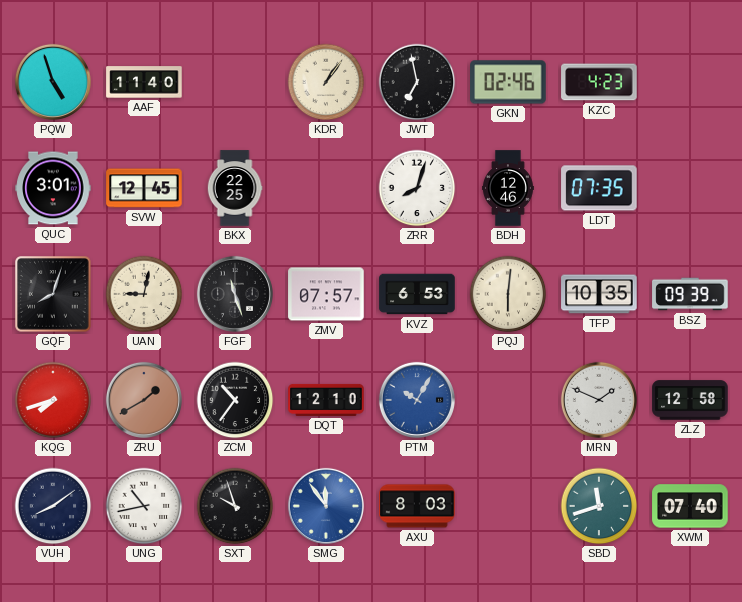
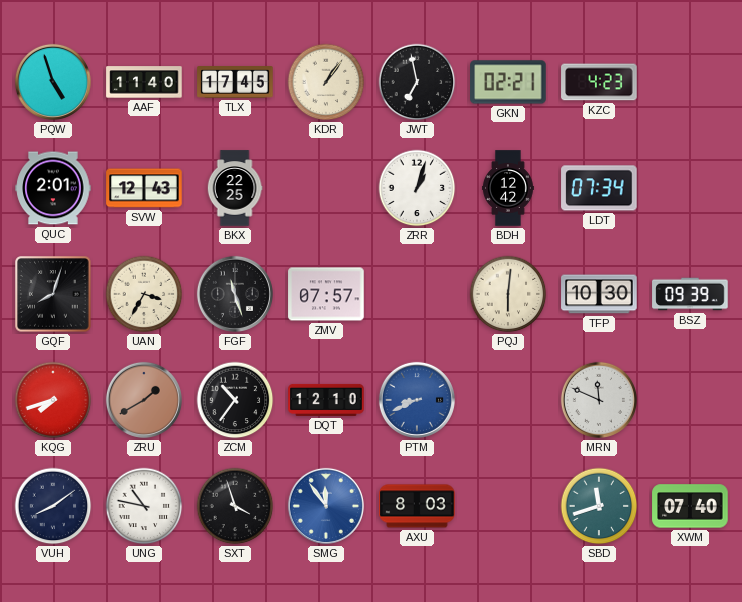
TLX: none -> 17:45 (235, 82)
GKN: 02:46 -> 02:21 (508, 82)
QUC: 3:01 -> 2:01 (53, 188)
SVW: 12:45 -> 12:43 (144, 188)
ZRR: 8:03 -> 1:03 (417, 188)
BDH: 12:46 -> 12:42 (509, 188)
LDT: 07:35 -> 07:34 (599, 188)
UAN: 9:02 -> 3:35 (144, 294)
KVZ: 6:53 -> none (417, 294)
TFP: 10:35 -> 10:30 (599, 294)
PTM: 10:05 -> 8:41 (417, 400)
MRN: 1:49 -> 11:49 (599, 400)
ZLZ: 12:58 -> none (690, 400)
UNG: 10:43 -> 10:47 (144, 506)
SXT: 9:57 -> 3:57 (235, 506)
